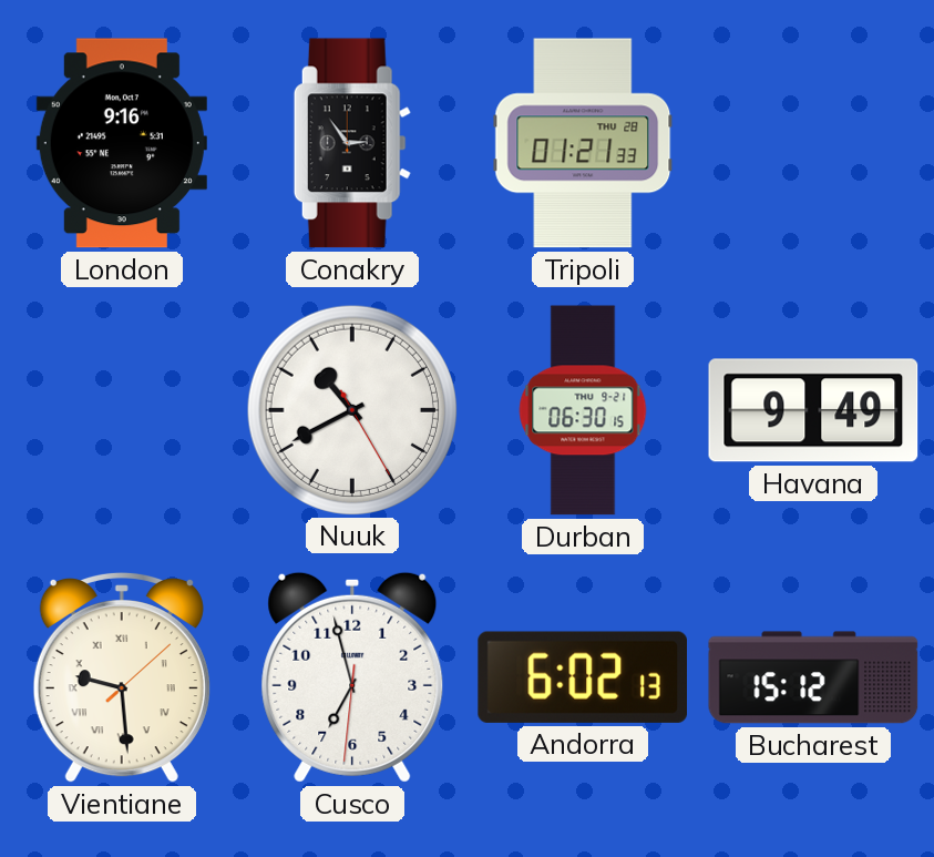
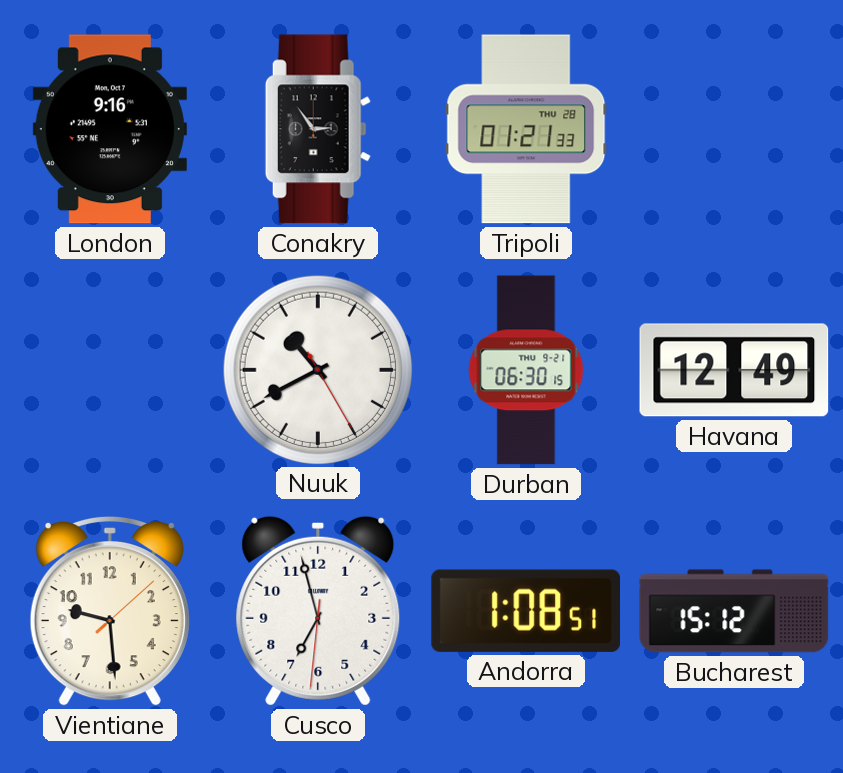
Havana: 9:49 -> 12:49 (734, 370)
Vientiane numerals: Roman -> Arabic (110, 611)
Andorra: 6:02 -> 1:08 (525, 611)
